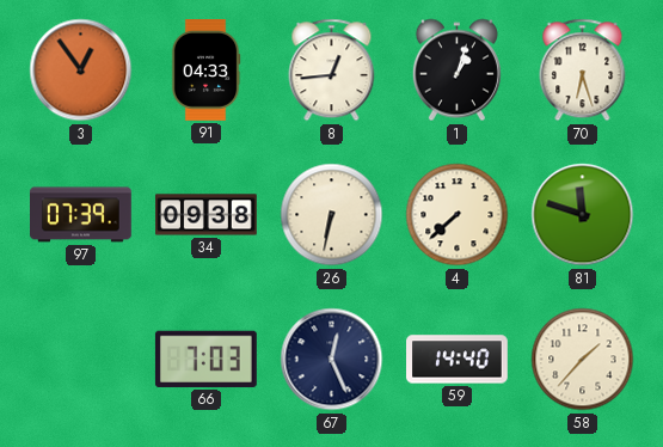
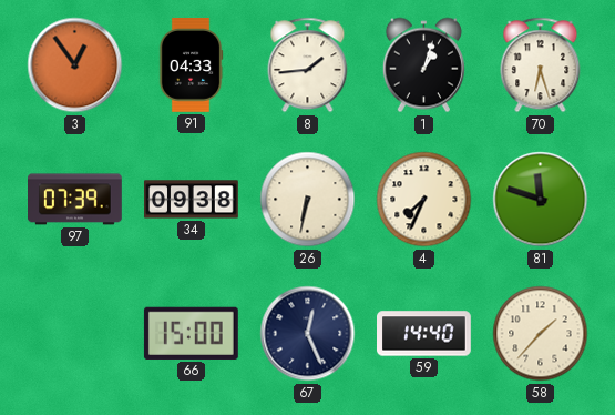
8: 12:44 -> 1:44 (308, 65)
4: 7:38 -> 7:34 (424, 200)
66: 7:03 -> 15:00 (191, 333)
